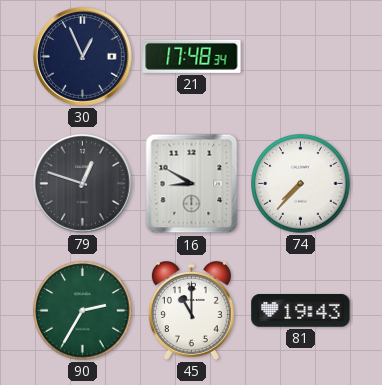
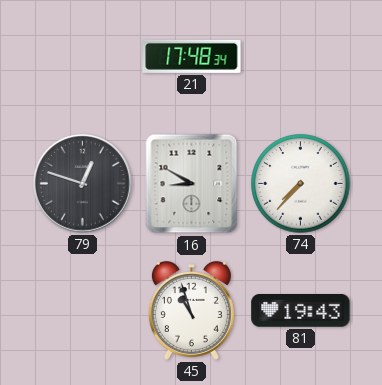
30: 12:56 -> none (83, 57)
90: 2:35 -> none (83, 311)
45: 11:00 -> 10:57 (191, 311)
